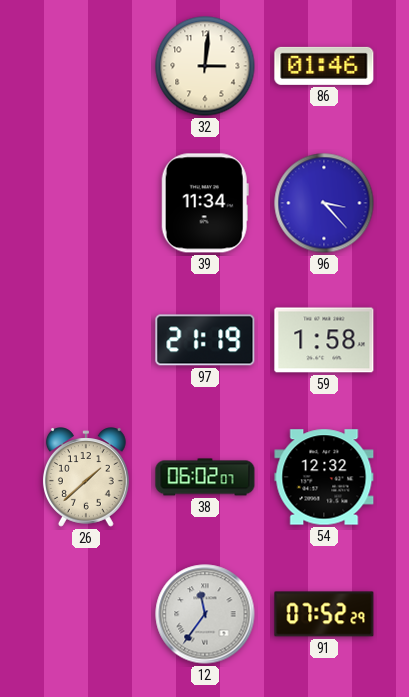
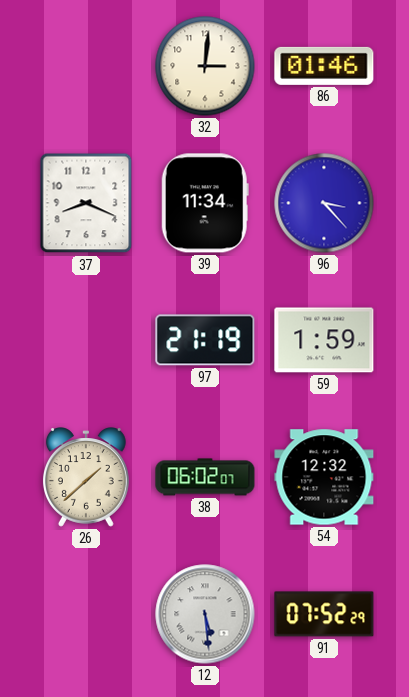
37: none -> 8:19 (86, 203)
59: 1:58 -> 1:59 (324, 340)
12: 11:36 -> 5:29 (205, 614)
